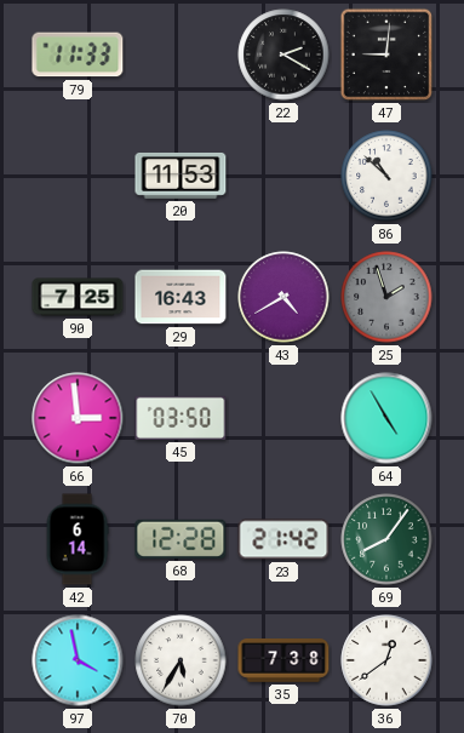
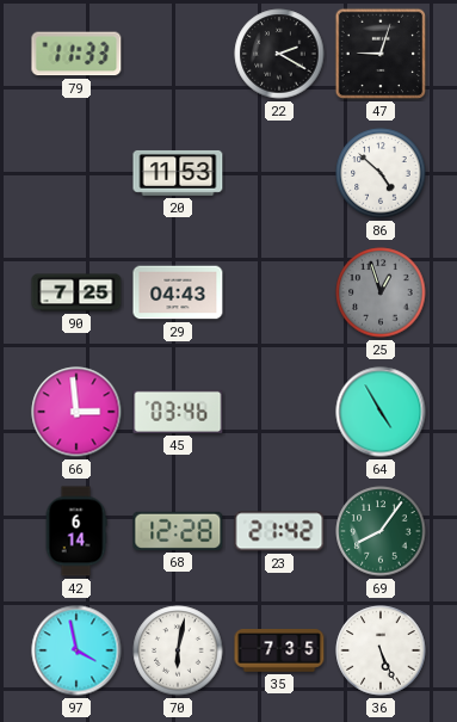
47: 9:01 -> 9:03 (381, 54)
86: 10:52 -> 4:52 (381, 173)
29: 16:43 -> 04:43 (178, 292)
43: 4:40 -> none (283, 297)
25: 1:57 -> 12:57 (381, 292)
45: 03:50 -> 03:46 (178, 412)
70: 5:35 -> 6:02 (178, 650)
35: 7:38 -> 7:35 (279, 652)
36: 12:39 -> 5:26 (381, 650)
